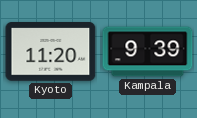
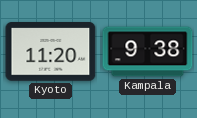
Kampala: 9:39 -> 9:38 (148, 52)
